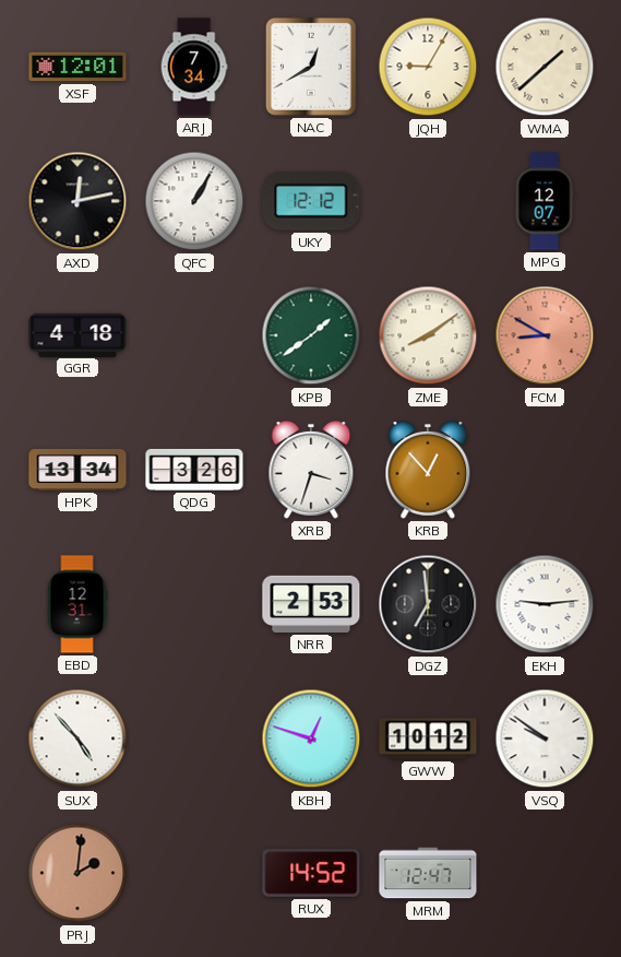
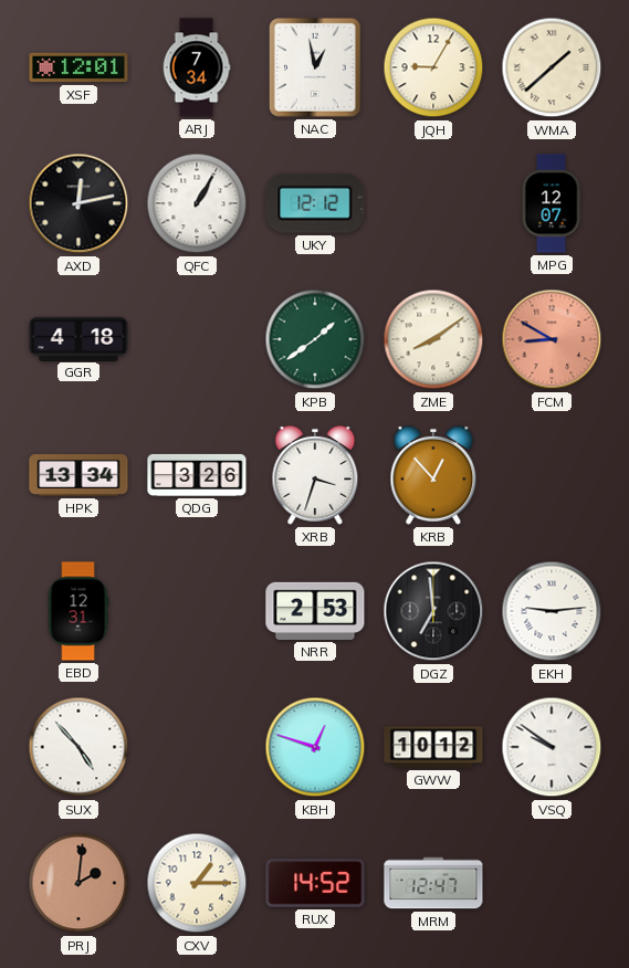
NAC: 12:40 -> 12:58 (315, 67)
CXV: none -> 1:15 (197, 883)
